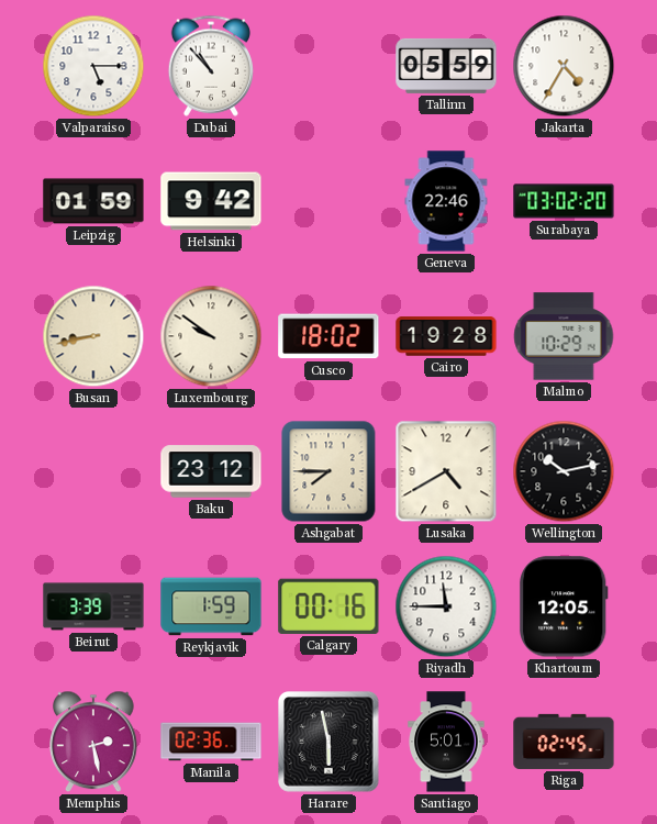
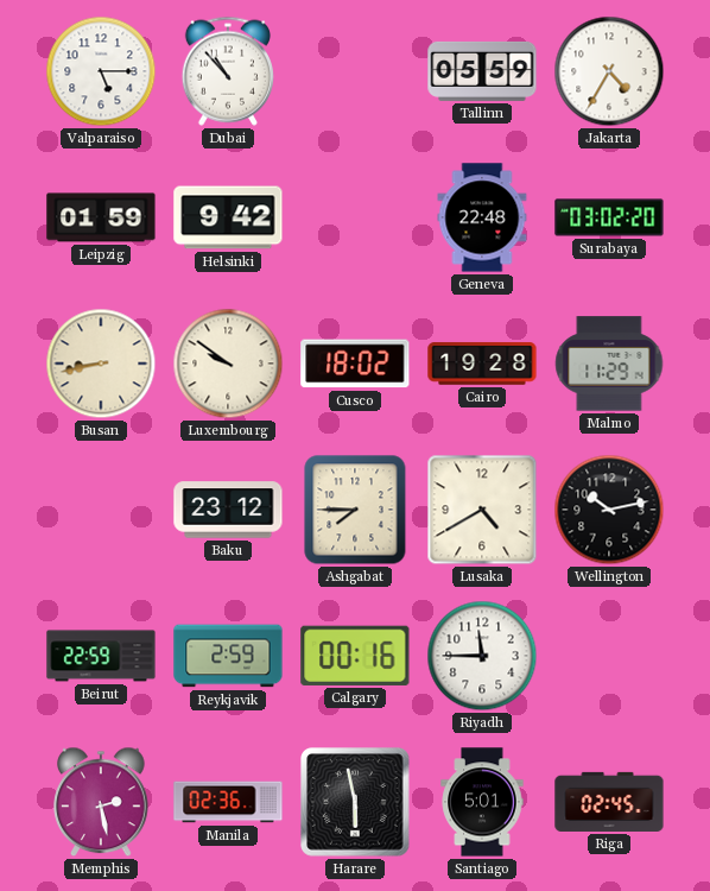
Geneva: 22:46 -> 22:48 (482, 217)
Malmo: 10:29 -> 11:29 (609, 364)
Beirut: 3:39 -> 22:59 (101, 656)
Reykjavik: 1:59 -> 2:59 (228, 656)
Khartoum: 12:05 -> none (564, 606)
